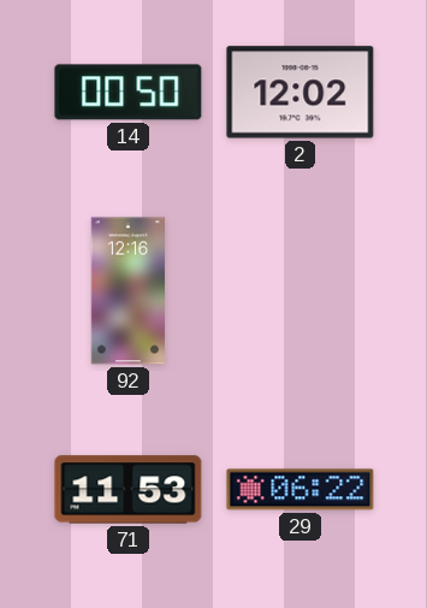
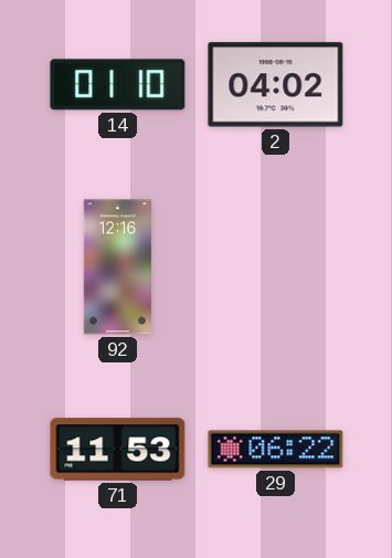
14: 00:50 -> 01:10 (118, 85)
2: 12:02 -> 04:02 (276, 85)
